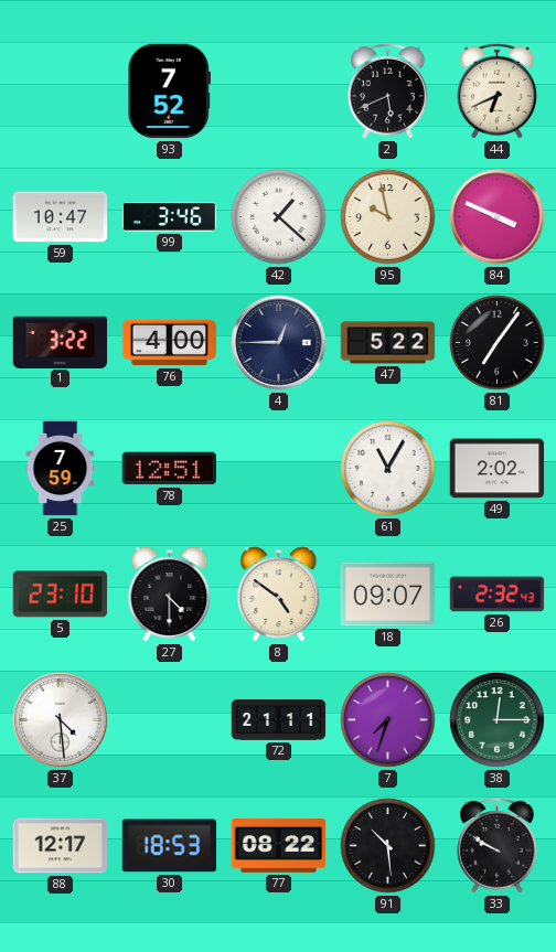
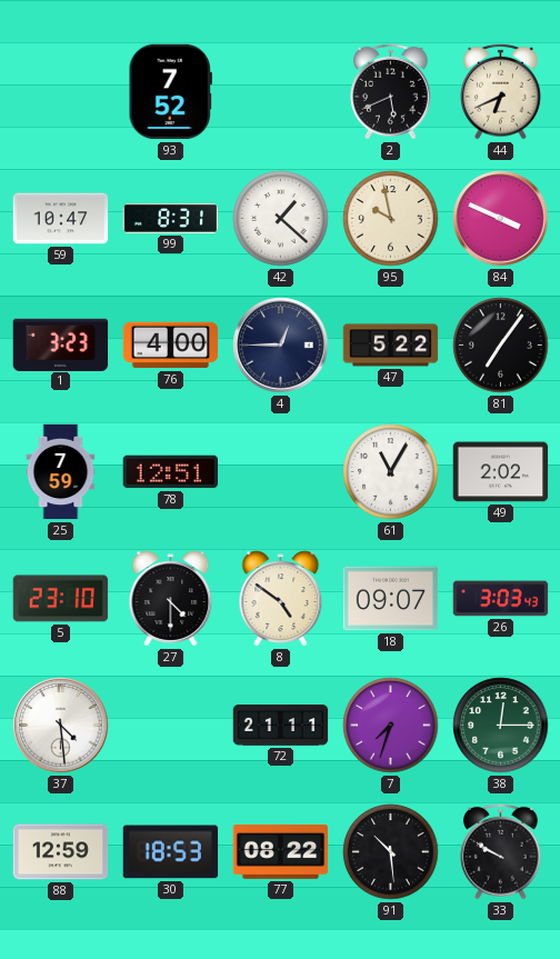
99: 3:46 -> 8:31 (171, 219)
1: 3:22 -> 3:23 (61, 344)
26: 2:32 -> 3:03 (501, 599)
88: 12:17 -> 12:59 (61, 852)
